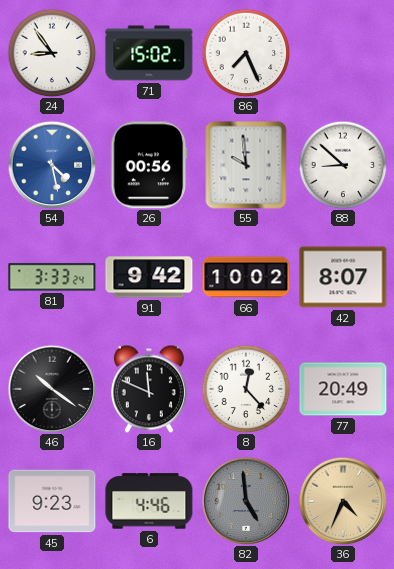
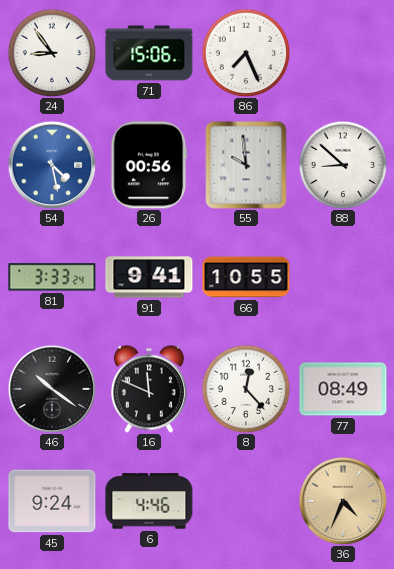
71: 15:02 -> 15:06 (149, 53)
91: 9:42 -> 9:41 (149, 277)
66: 10:02 -> 10:55 (246, 277)
42: 8:07 -> none (343, 277)
77: 20:49 -> 08:49 (343, 389)
45: 9:23 -> 9:24 (52, 501)
82: 4:59 -> none (246, 501)
